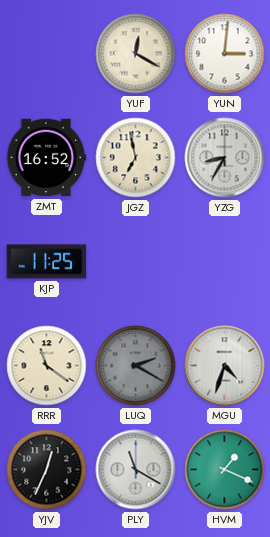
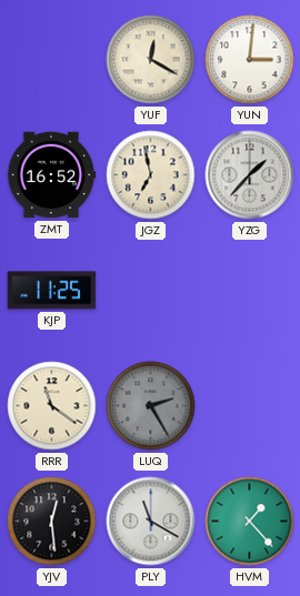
YZG: 8:35 -> 1:37 (250, 175)
LUQ: 2:20 -> 2:25 (151, 406)
MGU: 4:33 -> none (225, 366)
YJV: 12:34 -> 12:29 (52, 522)
HVM: 1:19 -> 1:23 (250, 522)
